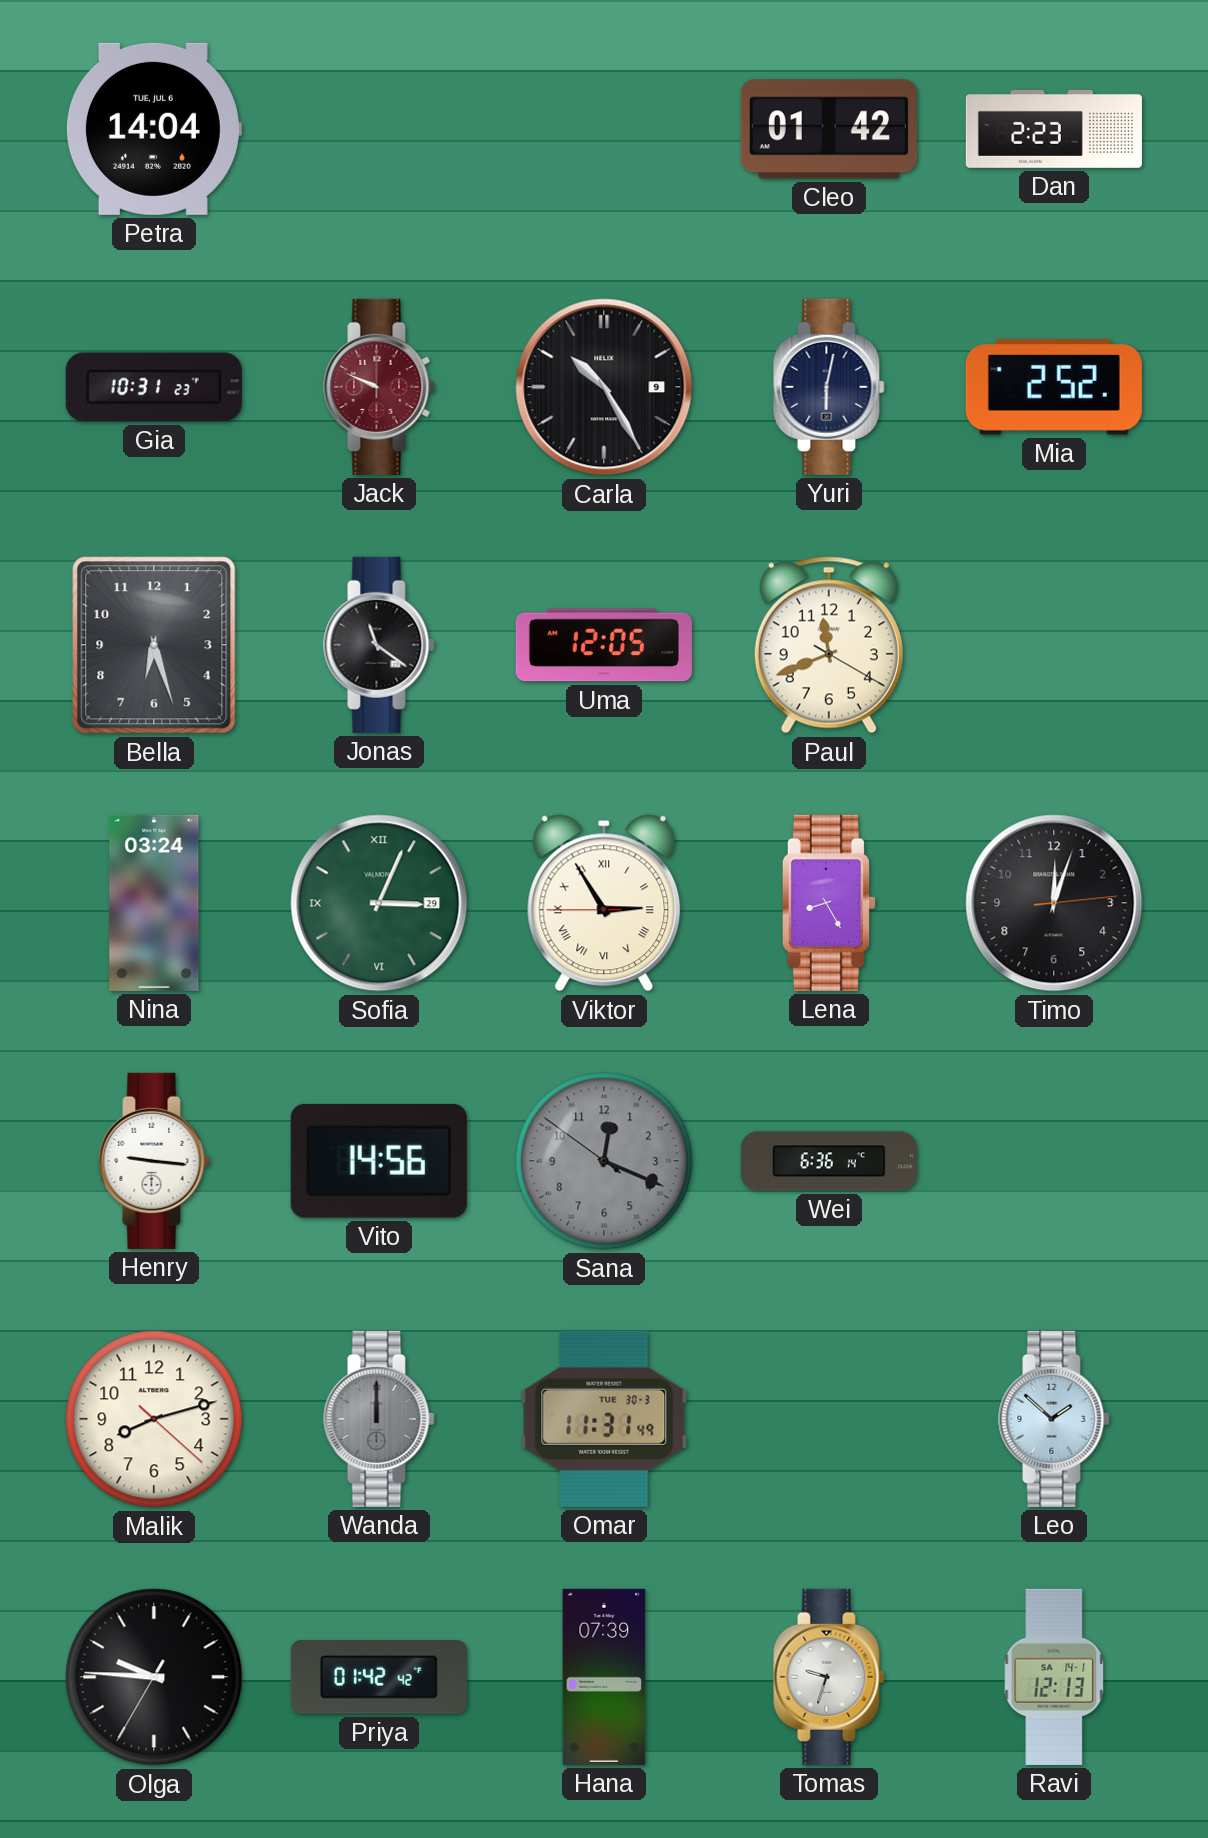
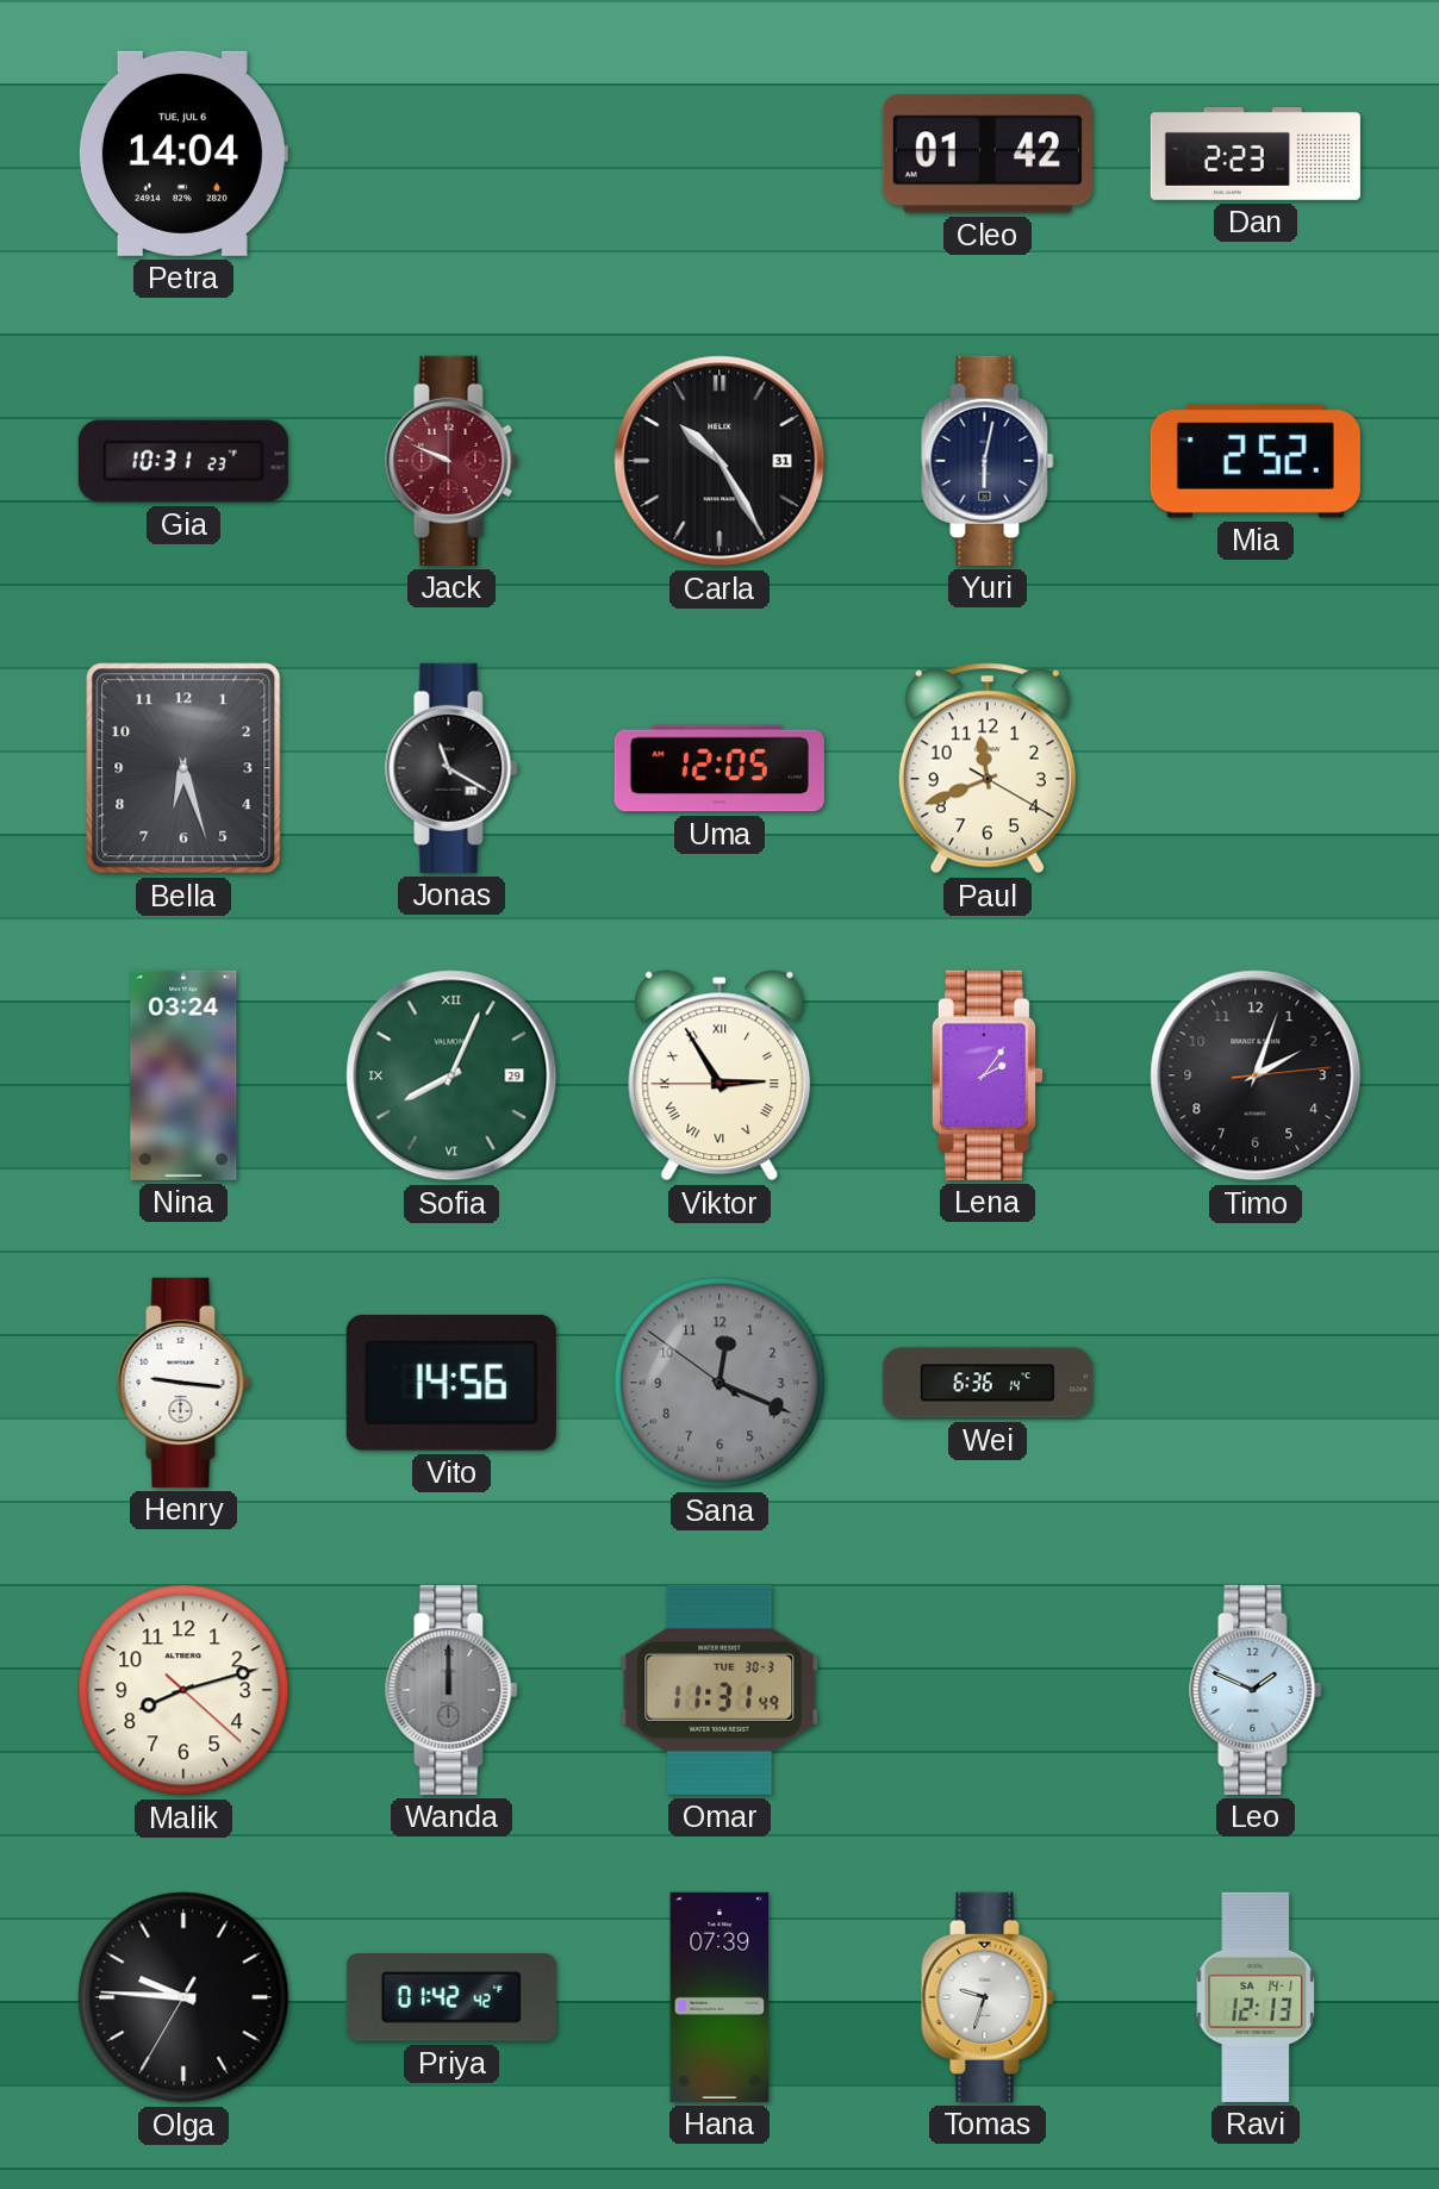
Carla date: 9 -> 31 (719, 461)
Jonas: 11:21 -> 11:20 (451, 768)
Sofia: 3:04 -> 8:04 (451, 1075)
Lena: 8:25 -> 2:06 (988, 1075)
Timo: 12:03 -> 2:03 (1256, 1075)
Leo: 1:52 -> 1:49 (1256, 1690)
